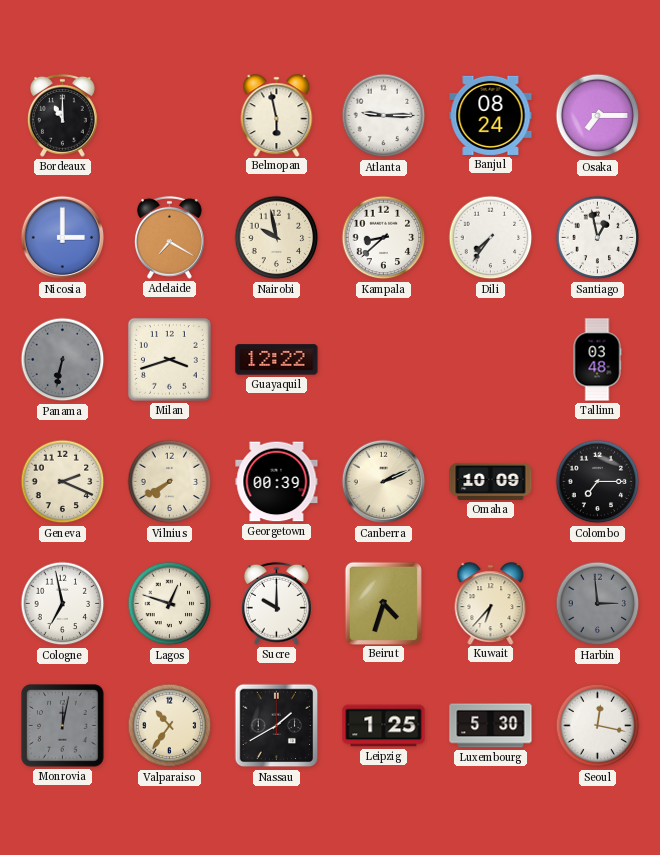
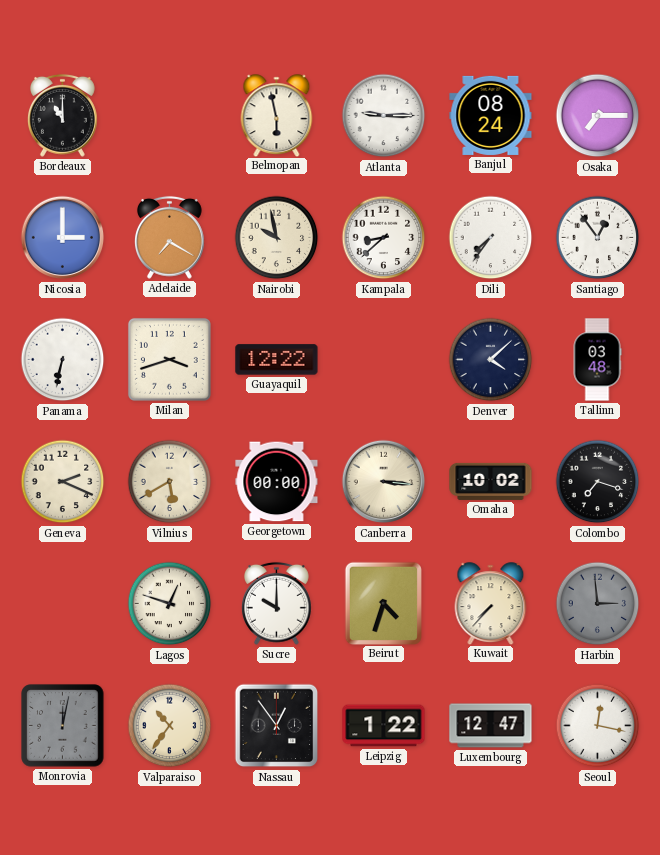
Santiago: 12:58 -> 12:54 (598, 238)
Panama dial: grey -> white (63, 360)
Denver: none -> 4:08 (491, 360)
Vilnius: 7:40 -> 5:40 (170, 482)
Georgetown: 00:39 -> 00:00 (277, 482)
Canberra: 2:11 -> 3:16 (384, 482)
Omaha: 10:09 -> 10:02 (491, 481)
Colombo: 7:15 -> 7:18 (598, 482)
Cologne: 6:58 -> none (63, 604)
Kuwait: 6:37 -> 7:37 (491, 603)
Nassau: 1:40 -> 12:54 (277, 726)
Leipzig: 1:25 -> 1:22 (384, 726)
Luxembourg: 5:30 -> 12:47 (491, 726)
